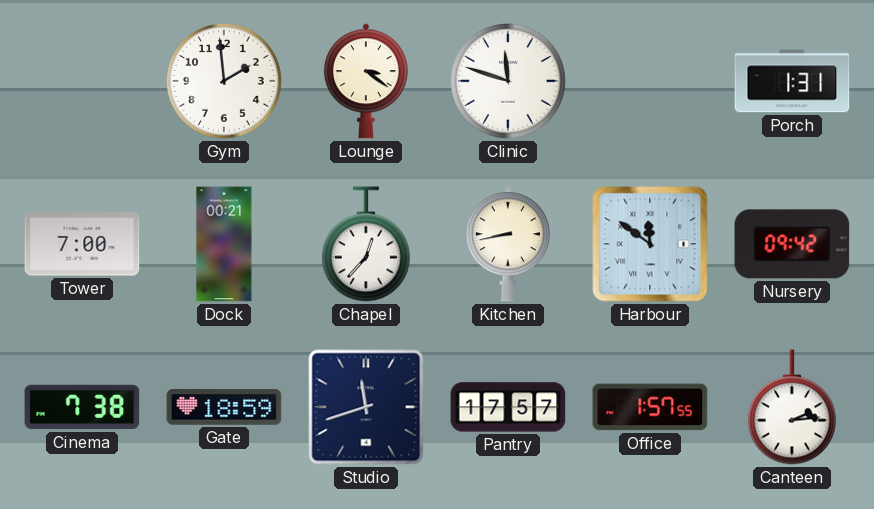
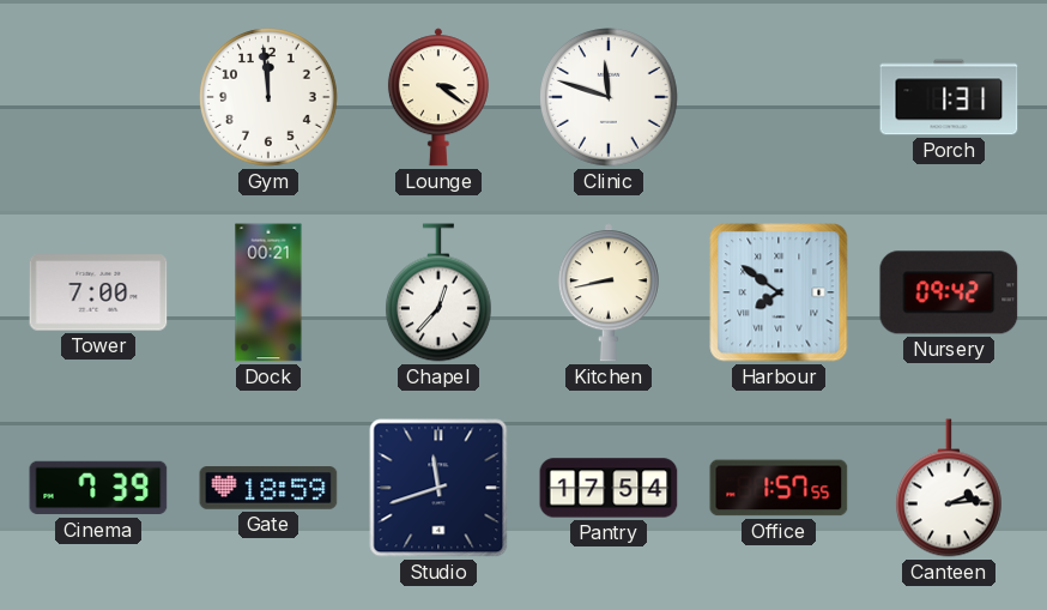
Gym: 1:59 -> 11:59 (270, 98)
Harbour: 11:51 -> 7:51 (779, 292)
Cinema: 7:38 -> 7:39 (98, 488)
Pantry: 17:57 -> 17:54 (609, 488)
